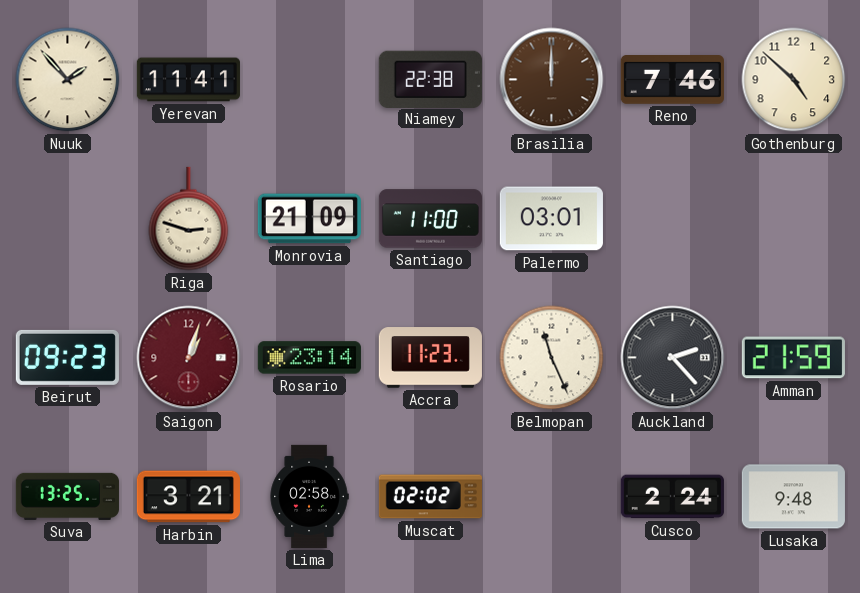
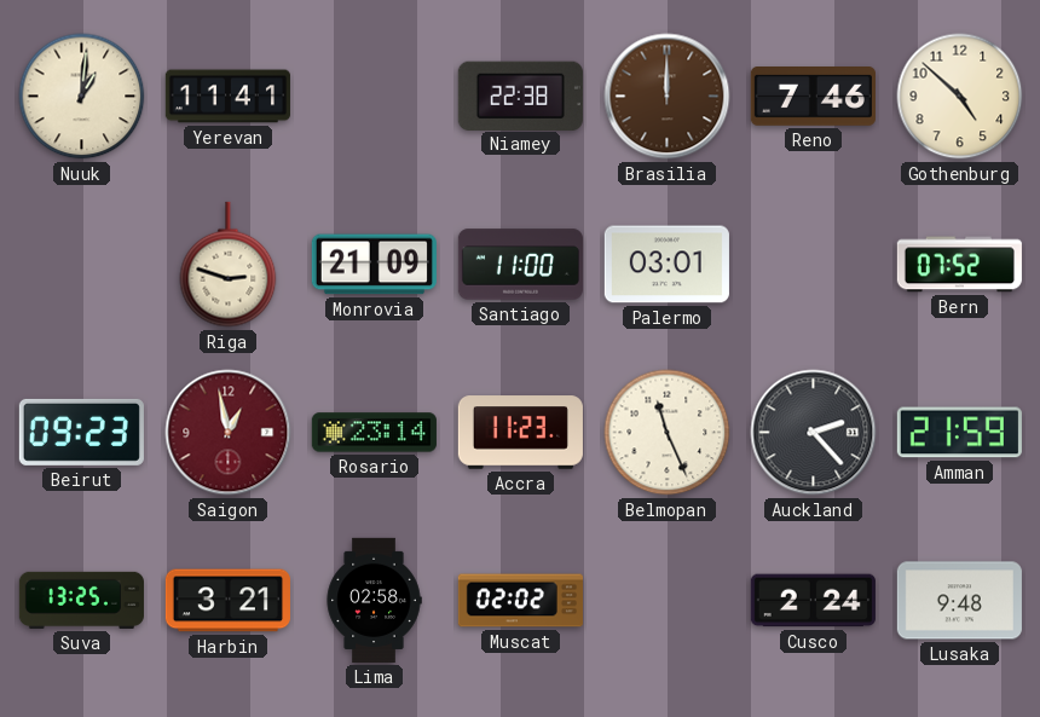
Nuuk: 1:53 -> 1:01 (82, 97)
Bern: none -> 07:52 (959, 265)
Saigon: 1:03 -> 12:58 (229, 433)
